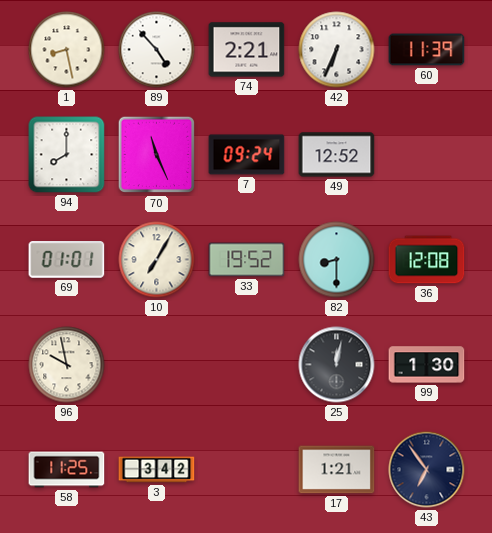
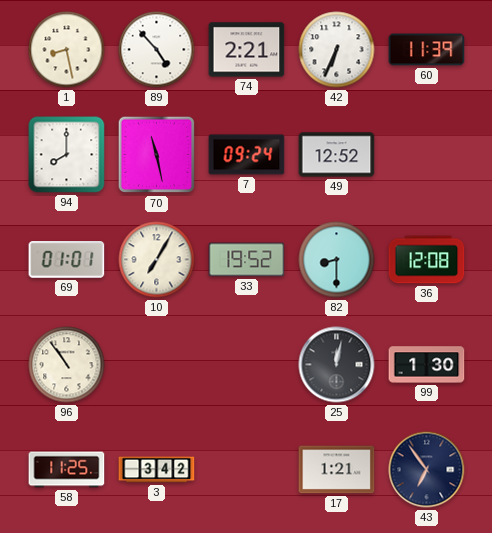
70: 11:26 -> 11:28 (157, 155)
96: 9:58 -> 10:54 (67, 365)
